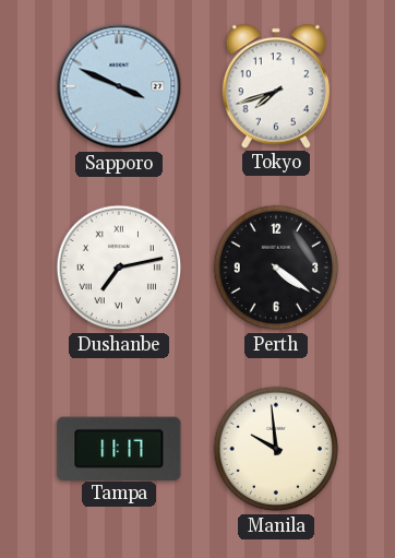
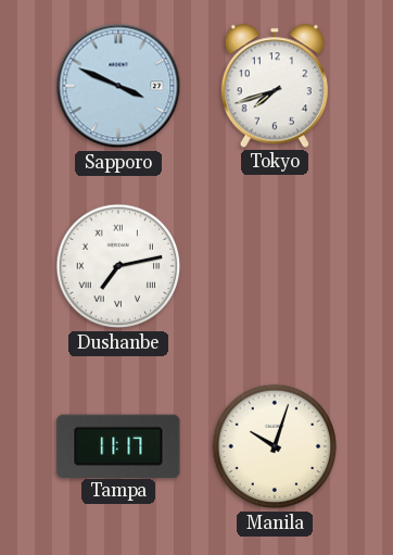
Perth: 4:21 -> none (276, 268)
Manila: 9:59 -> 10:03 (275, 446)
